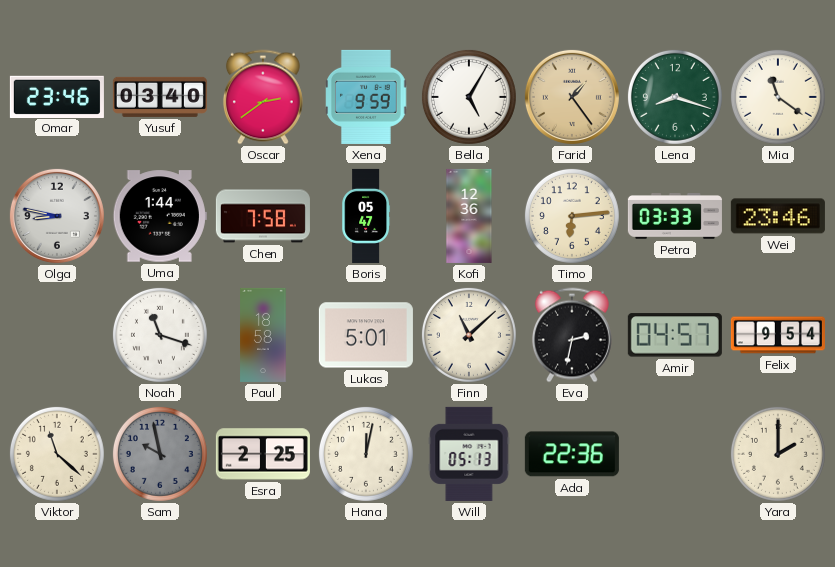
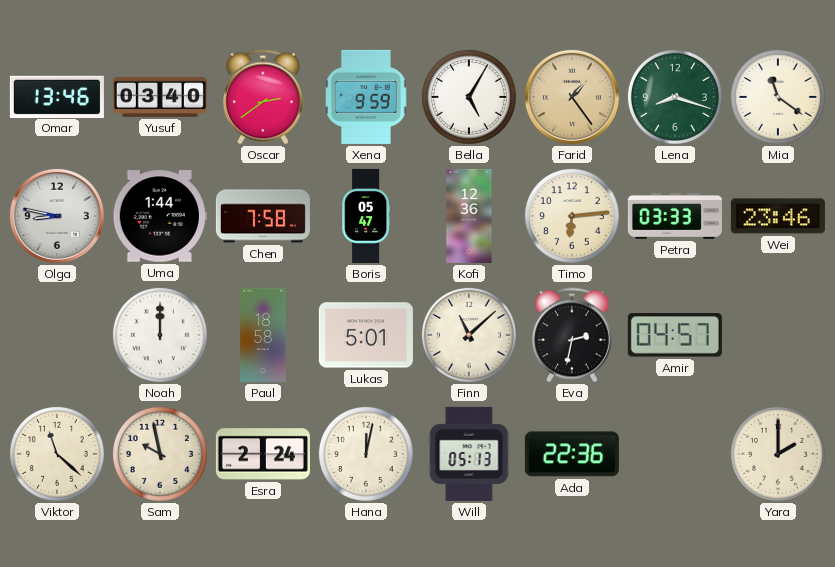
Omar: 23:46 -> 13:46 (57, 96)
Noah: 11:18 -> 12:00 (160, 335)
Felix: 9:54 -> none (778, 335)
Sam dial: grey -> cream (160, 454)
Esra: 2:25 -> 2:24 (263, 454)
